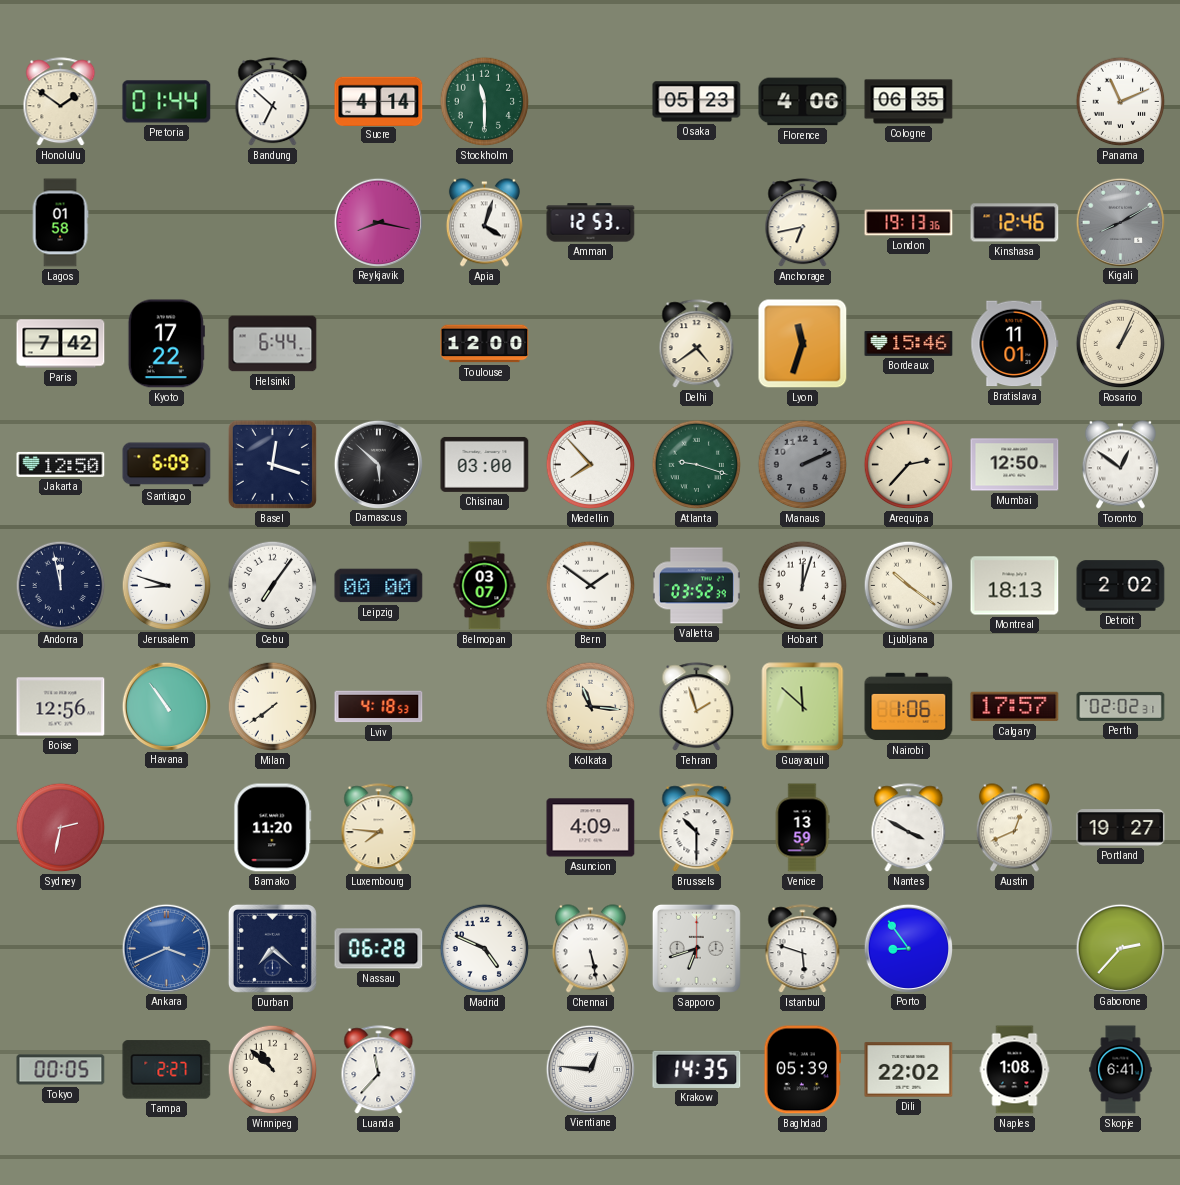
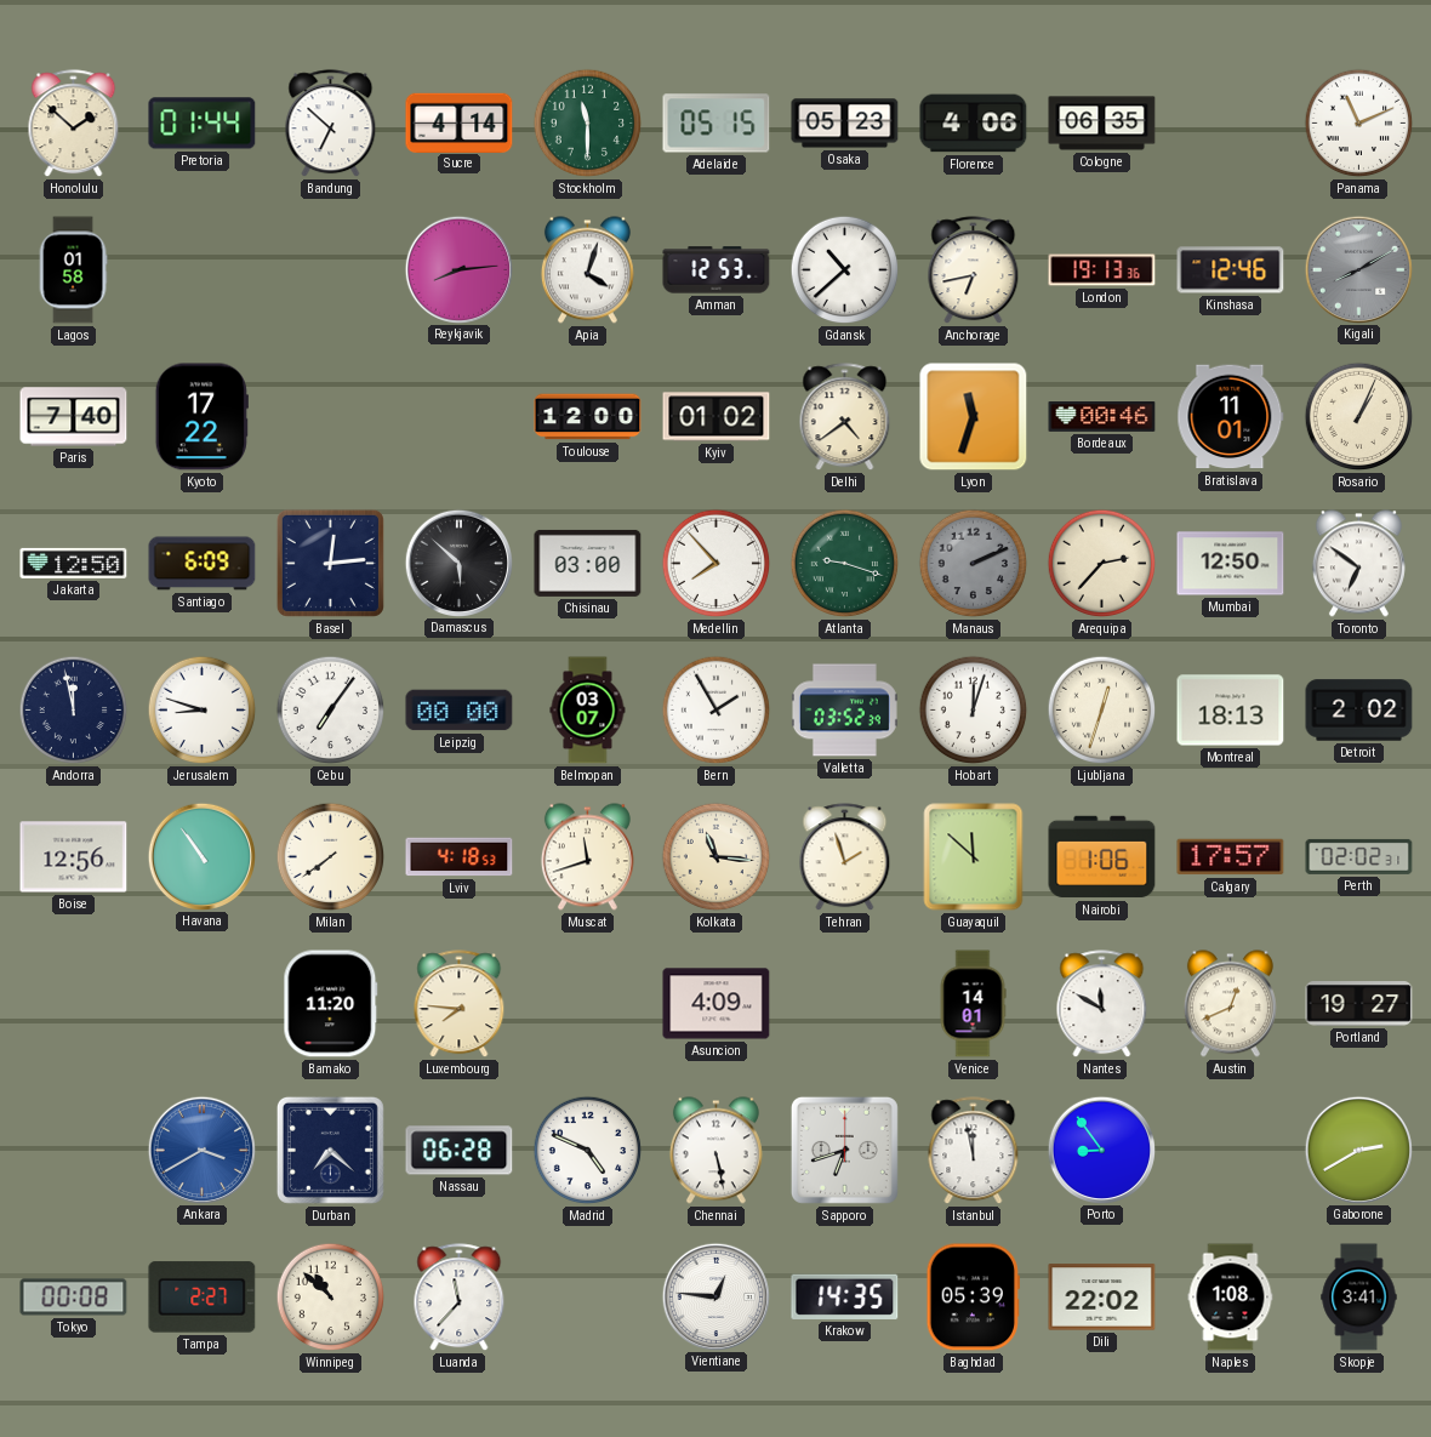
Honolulu: 1:51 -> 1:52 (74, 124)
Adelaide: none -> 05:15 (717, 124)
Reykjavik: 8:17 -> 8:14 (458, 269)
Gdansk: none -> 10:38 (845, 270)
Paris: 7:42 -> 7:40 (74, 417)
Helsinki: 6:44 -> none (273, 344)
Kyiv: none -> 01:02 (717, 417)
Bordeaux: 15:46 -> 00:46 (1102, 417)
Basel: 12:18 -> 12:14 (330, 563)
Toronto: 12:51 -> 6:51 (1358, 564)
Bern: 1:51 -> 1:55 (717, 711)
Ljubljana: 10:21 -> 12:33 (1102, 711)
Muscat: none -> 11:42 (587, 857)
Sydney: 2:32 -> none (61, 828)
Brussels: 10:30 -> none (697, 828)
Venice: 13:59 -> 14:01 (973, 1004)
Nantes: 3:50 -> 11:50 (1102, 1004)
Ankara: 3:41 -> 3:40 (201, 1150)
Istanbul: 5:48 -> 11:58 (974, 1151)
Gaborone: 2:37 -> 2:40 (1358, 1150)
Tokyo: 00:05 -> 00:08 (74, 1298)
Skopje: 6:41 -> 3:41 (1359, 1298)
